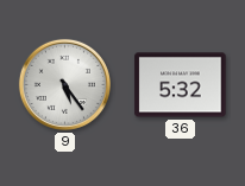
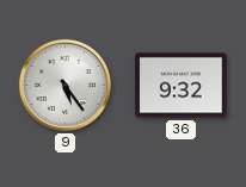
36: 5:32 -> 9:32 (182, 86)
